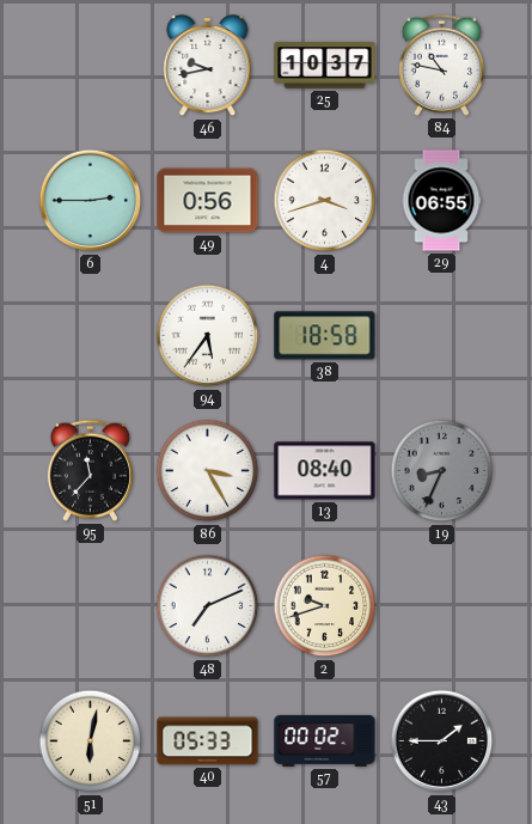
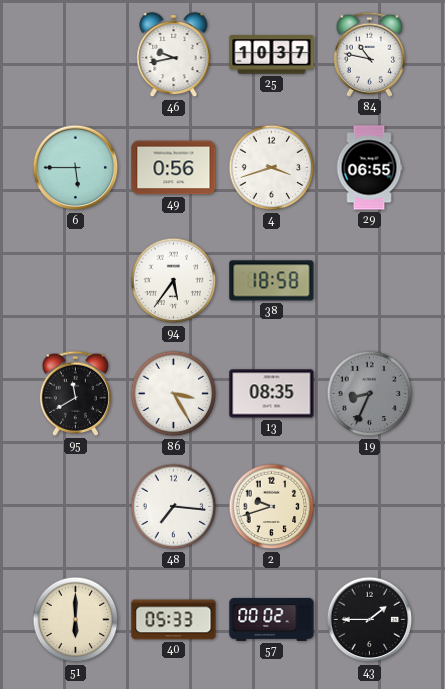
6: 2:45 -> 5:45 (76, 168)
95: 11:37 -> 11:40 (75, 393)
13: 08:40 -> 08:35 (272, 394)
48: 7:11 -> 7:16 (174, 507)
51: 6:02 -> 6:00 (76, 620)
